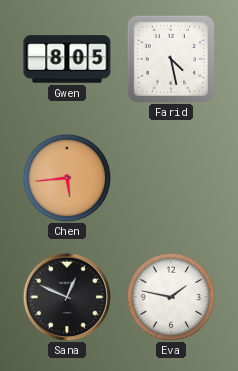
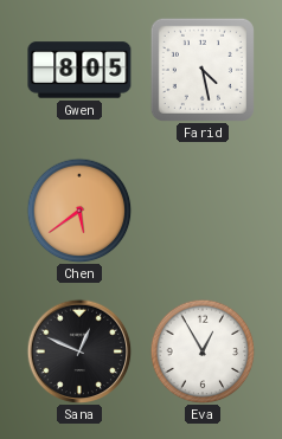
Chen: 5:44 -> 5:39 (79, 211)
Eva: 1:47 -> 12:55 (203, 351)
